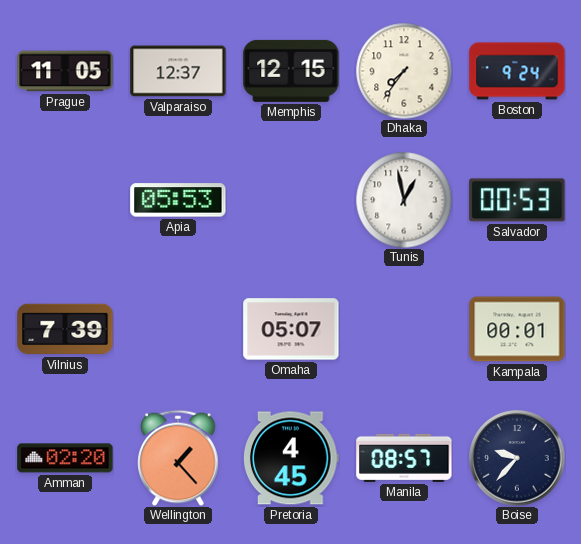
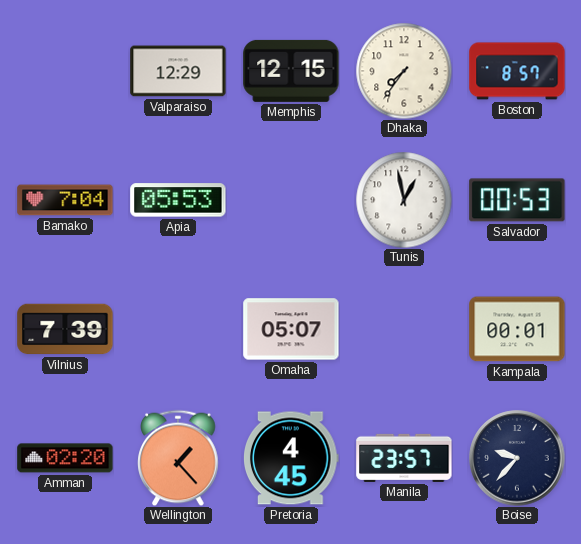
Prague: 11:05 -> none (65, 71)
Valparaiso: 12:37 -> 12:29 (178, 71)
Boston: 9:24 -> 8:57 (517, 71)
Bamako: none -> 7:04 (65, 200)
Manila: 08:57 -> 23:57 (404, 458)
